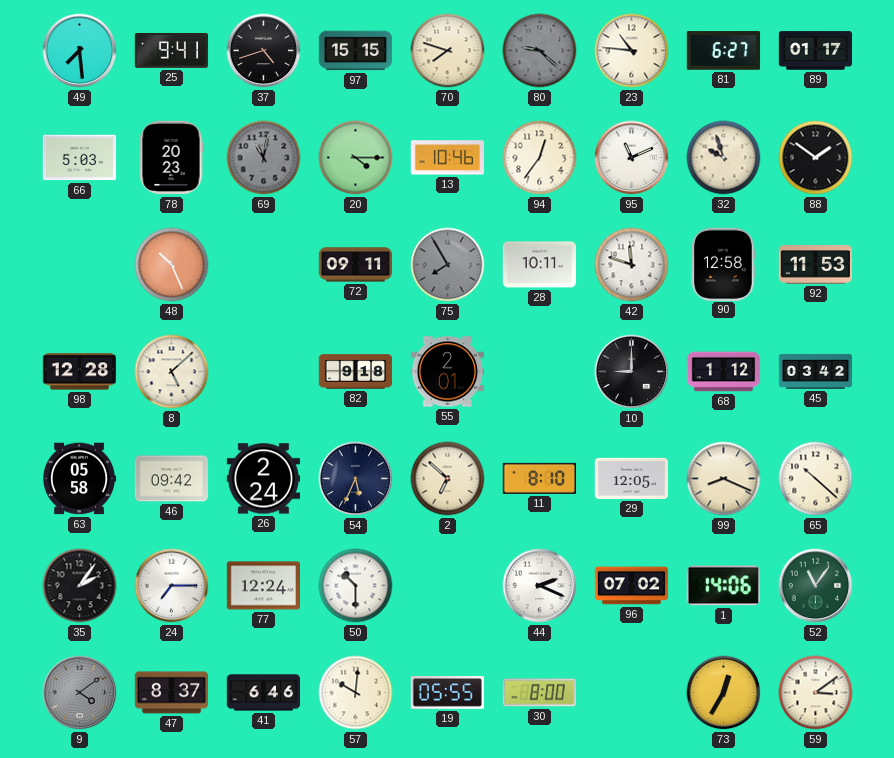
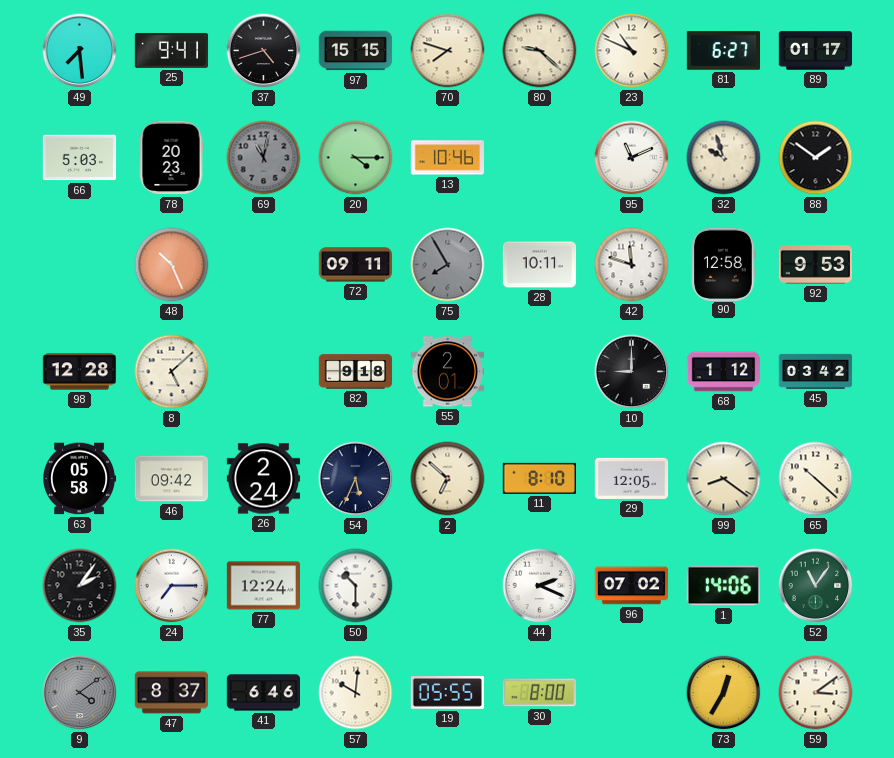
80 dial: grey -> cream (540, 51)
23: 10:46 -> 10:49 (632, 51)
94: 12:36 -> none (540, 158)
92: 11:53 -> 9:53 (816, 265)
99: 8:19 -> 8:21 (724, 479)
